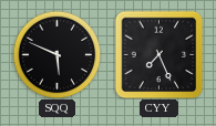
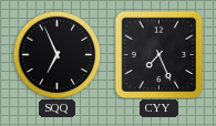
SQQ: 5:49 -> 6:56 (56, 54)
